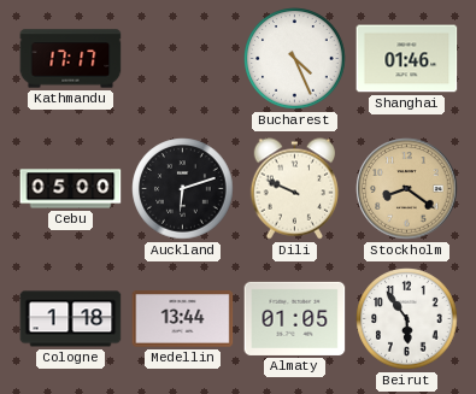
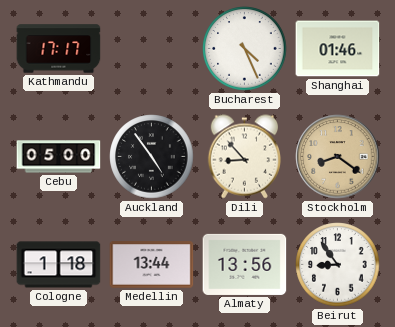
Auckland: 6:12 -> 4:54 (152, 157)
Dili: 9:49 -> 8:53 (245, 157)
Almaty: 01:05 -> 13:56 (245, 264)
Beirut: 5:54 -> 8:54 (338, 265)
